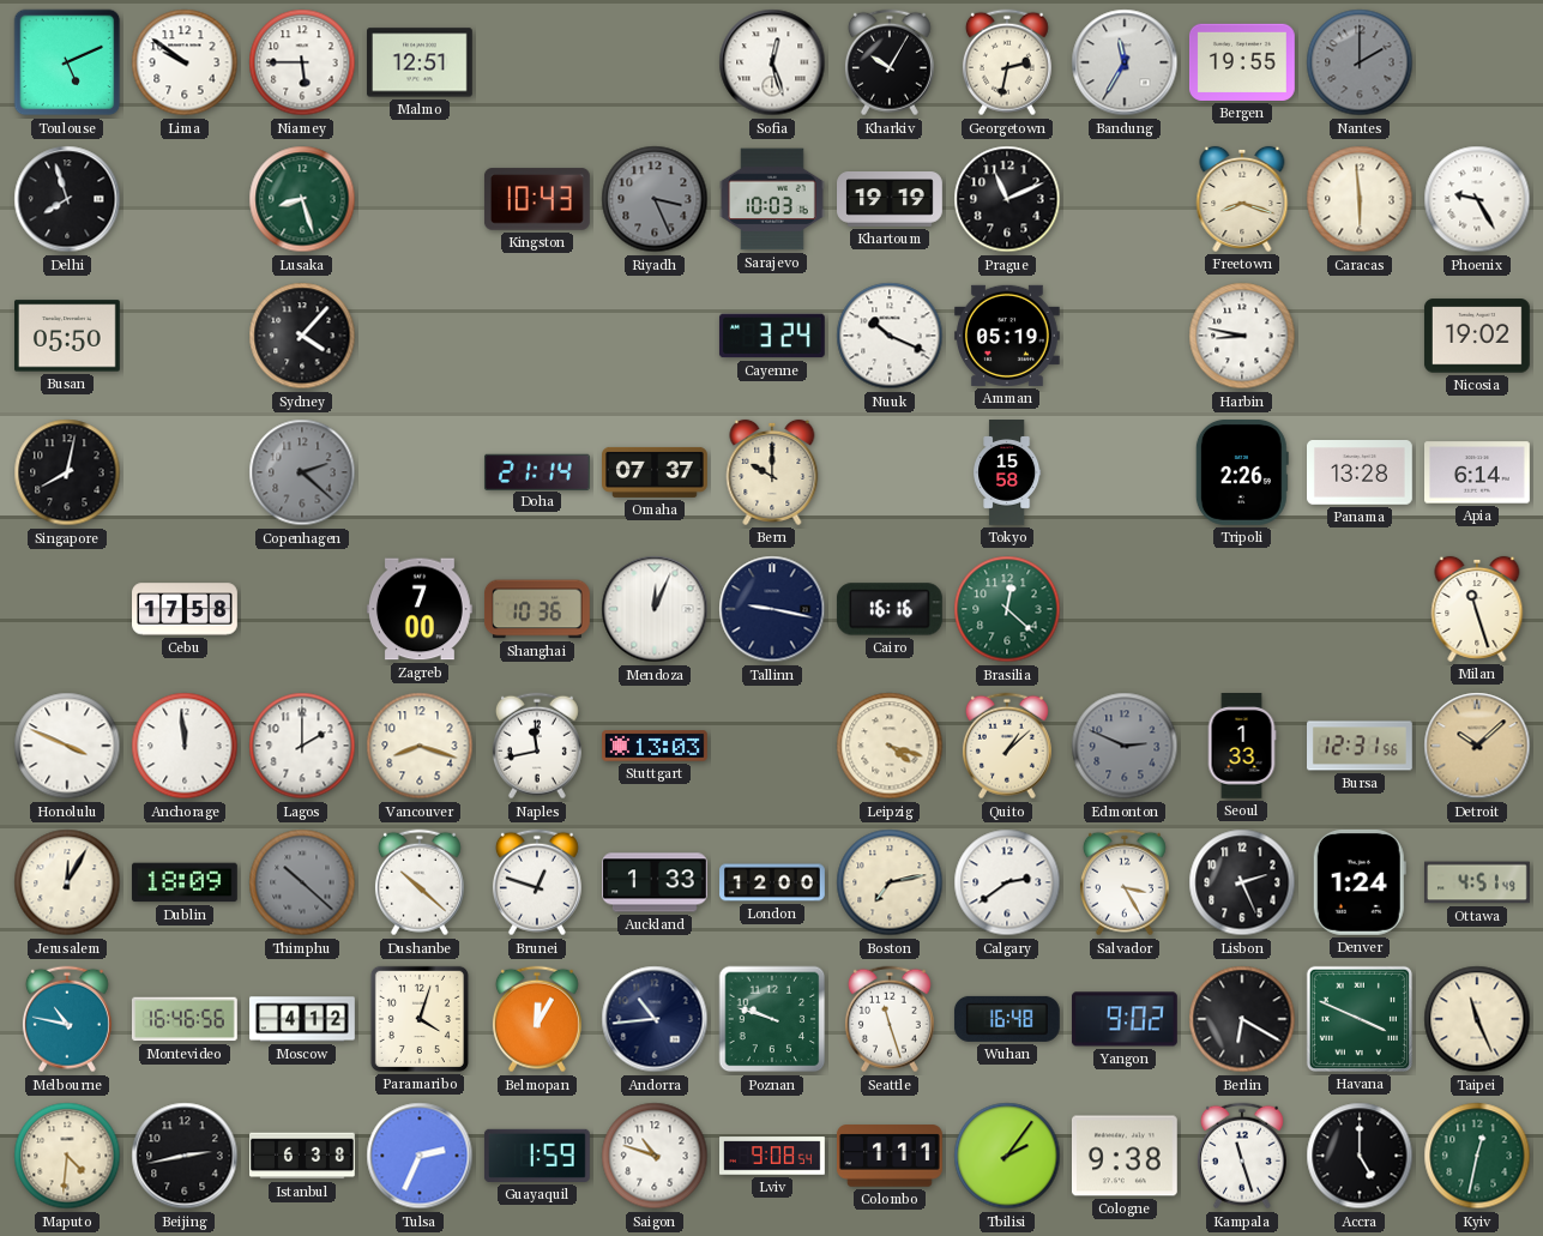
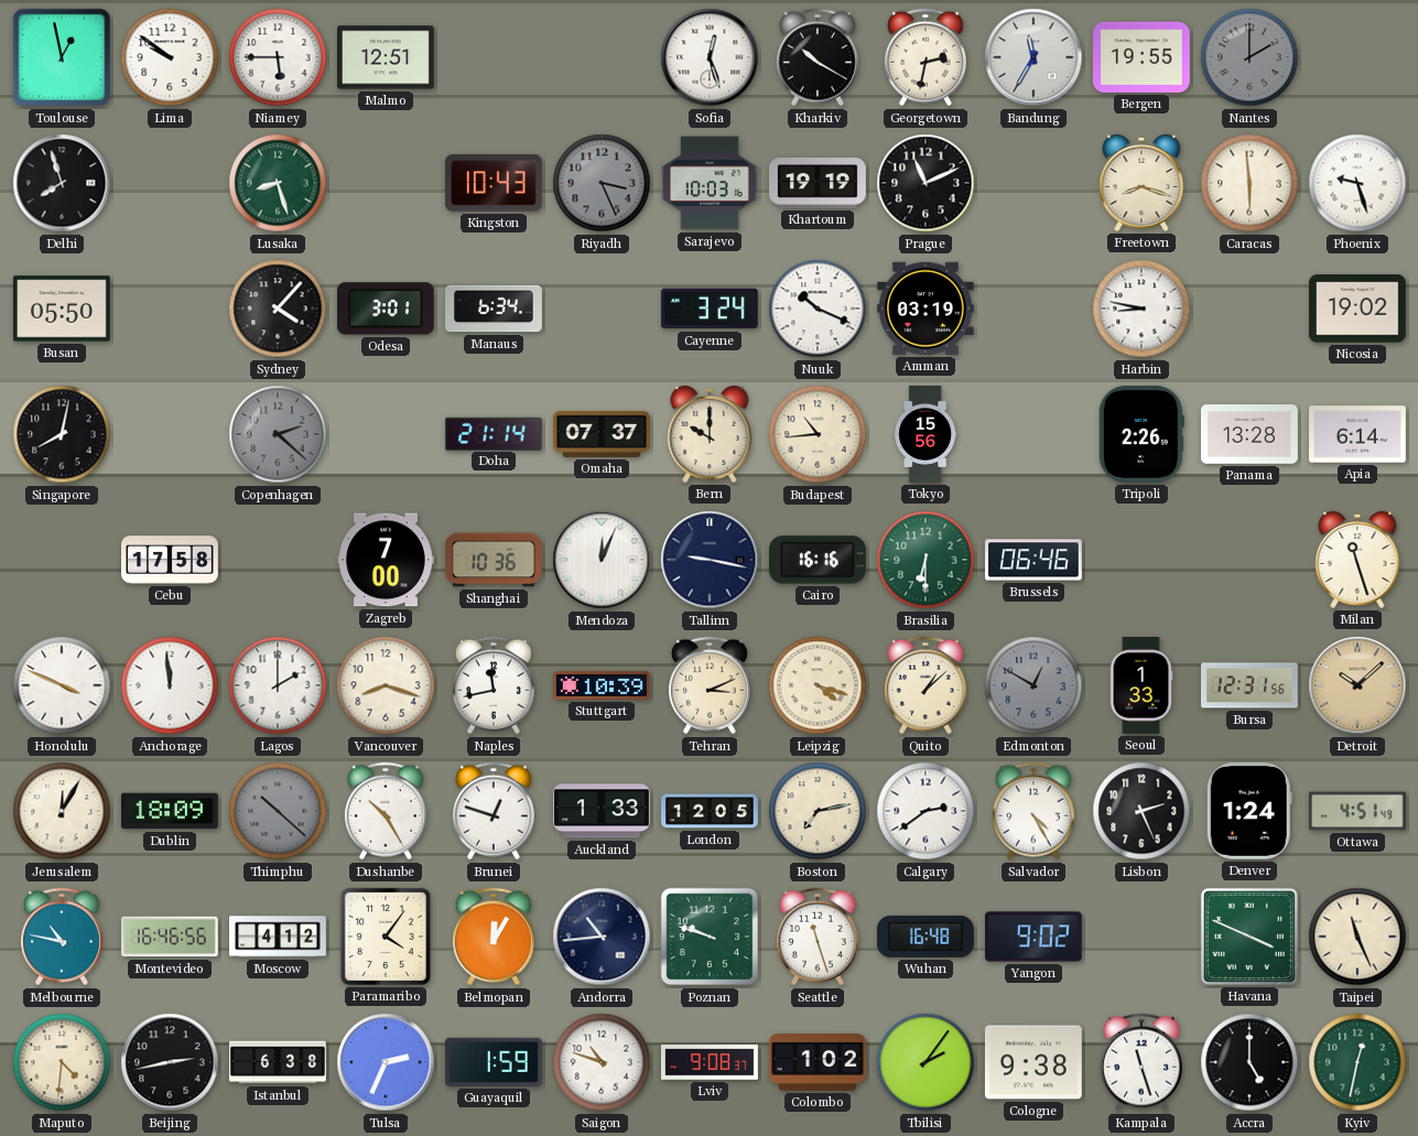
Toulouse: 5:11 -> 12:58 (62, 57)
Kharkiv: 10:05 -> 10:20 (818, 57)
Phoenix: 9:25 -> 9:27 (1357, 183)
Odesa: none -> 3:01 (386, 309)
Manaus: none -> 6:34 (495, 309)
Amman: 05:19 -> 03:19 (926, 309)
Budapest: none -> 10:44 (818, 434)
Tokyo: 15:58 -> 15:56 (926, 434)
Brasilia: 12:22 -> 6:30 (926, 560)
Brussels: none -> 06:46 (1035, 560)
Stuttgart: 13:03 -> 10:39 (603, 685)
Tehran: none -> 3:11 (710, 685)
Edmonton: 2:49 -> 12:50 (1033, 685)
Dushanbe: 10:22 -> 10:25 (386, 811)
London: 12:00 -> 12:05 (710, 811)
Salvador: 3:25 -> 4:25 (1033, 811)
Paramaribo: 4:03 -> 4:06 (386, 937)
Berlin: 6:20 -> none (1242, 1019)
Lviv: 9:08:54 -> 9:08:37 (711, 1062)
Colombo: 1:11 -> 1:02 (819, 1062)
